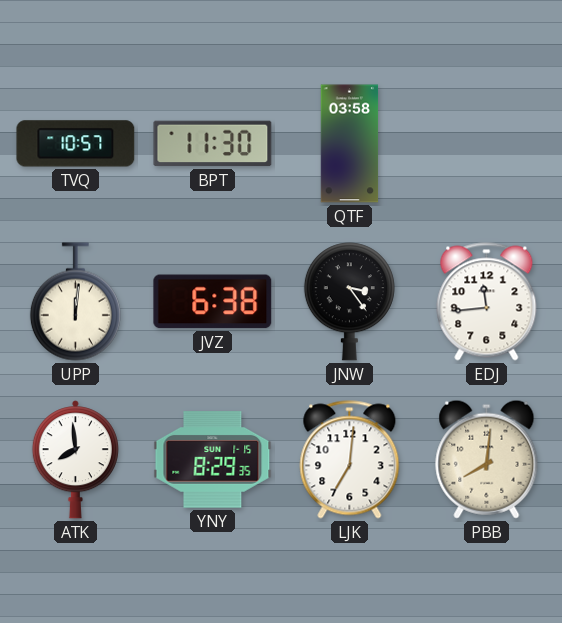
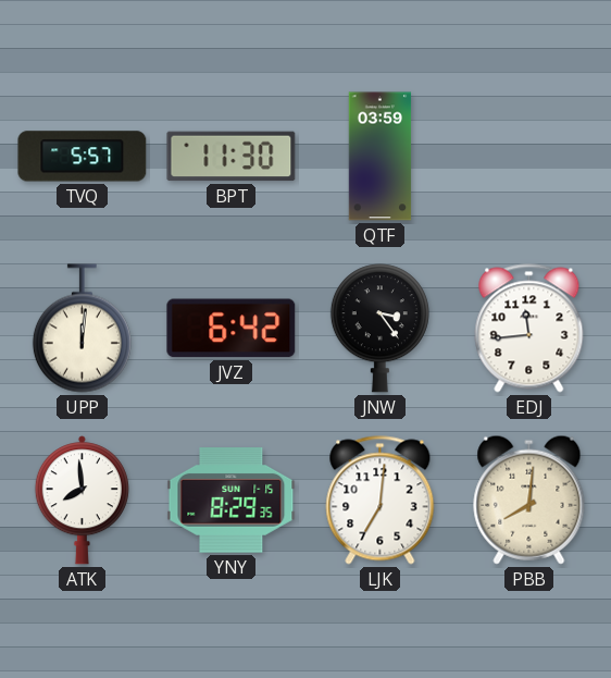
TVQ: 10:57 -> 5:57 (83, 157)
QTF: 03:58 -> 03:59 (381, 157)
JVZ: 6:38 -> 6:42 (232, 329)
